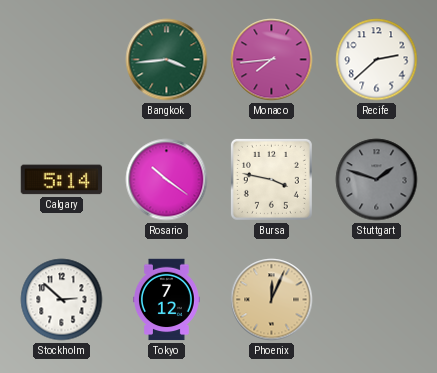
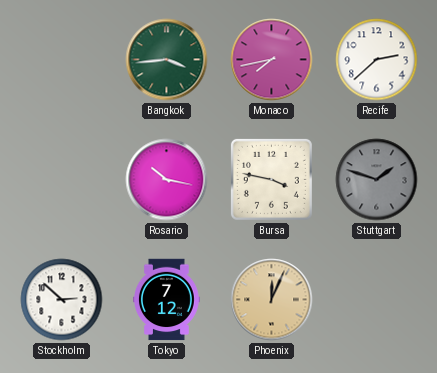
Monaco: 7:44 -> 7:43 (272, 60)
Calgary: 5:14 -> none (62, 180)
Rosario: 10:21 -> 10:17 (167, 180)
